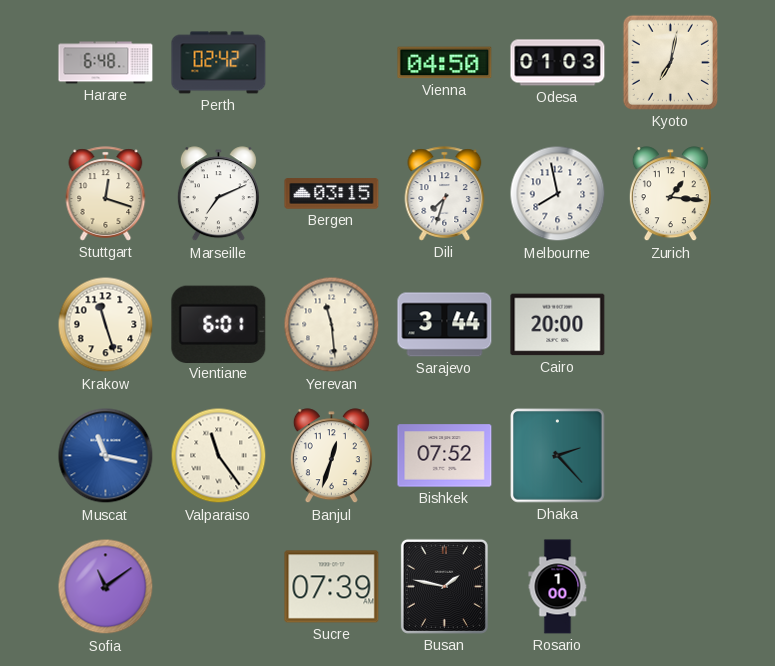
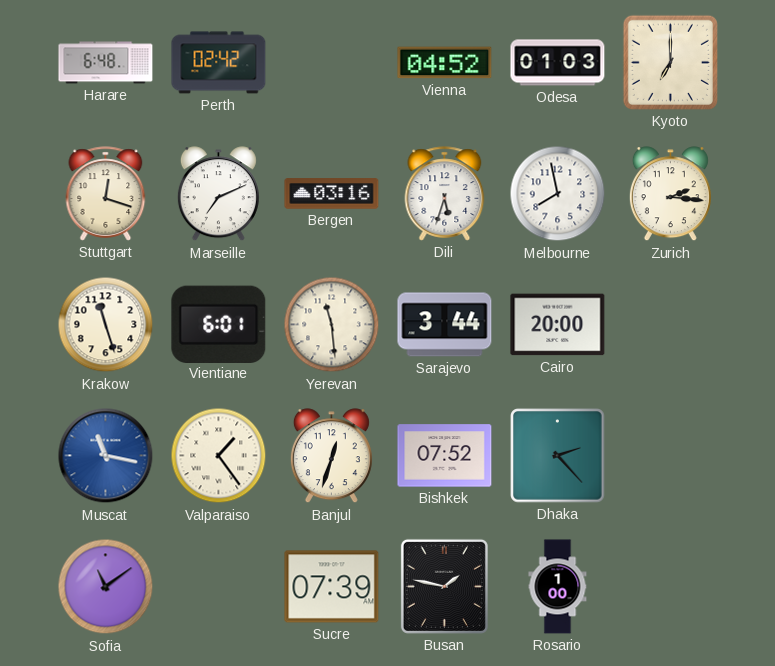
Vienna: 04:50 -> 04:52 (445, 63)
Kyoto: 7:02 -> 7:00 (670, 62)
Bergen: 03:15 -> 03:16 (332, 194)
Dili: 7:33 -> 5:33 (445, 194)
Zurich: 1:16 -> 2:16 (670, 194)
Valparaiso: 11:24 -> 1:24 (219, 456)
